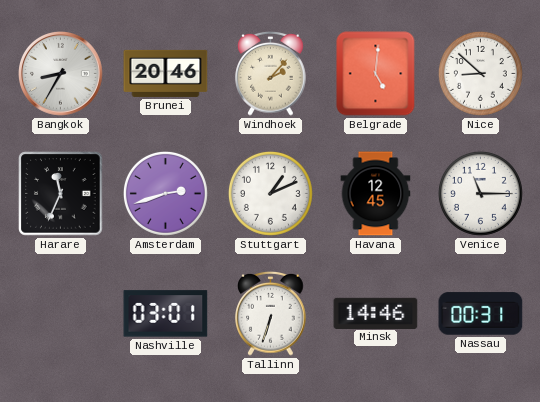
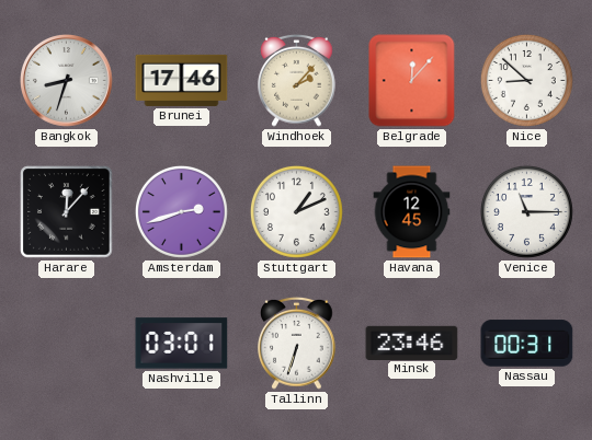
Bangkok: 8:35 -> 8:33 (67, 81)
Brunei: 20:46 -> 17:46 (182, 80)
Belgrade: 5:01 -> 12:07 (412, 81)
Harare: 11:34 -> 12:07 (67, 212)
Minsk: 14:46 -> 23:46 (412, 343)
